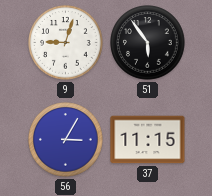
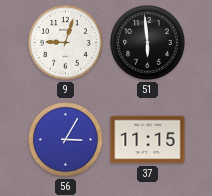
51: 5:54 -> 5:59 (148, 43)
